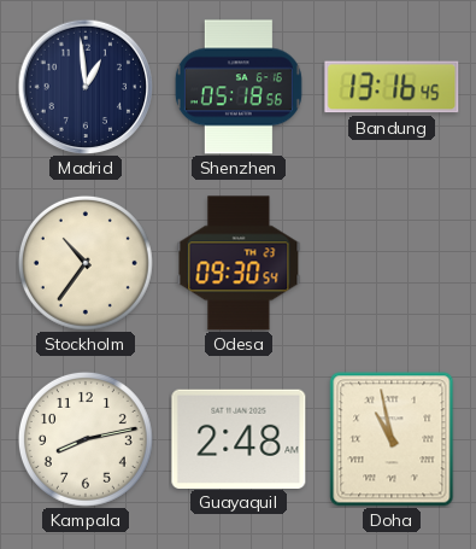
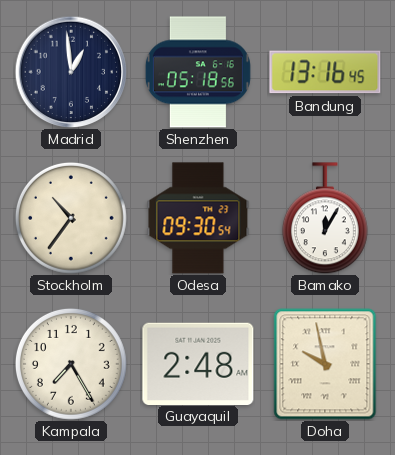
Bamako: none -> 12:05 (325, 218)
Kampala: 8:13 -> 7:25 (71, 364)
Doha: 10:58 -> 9:58 (325, 364)
